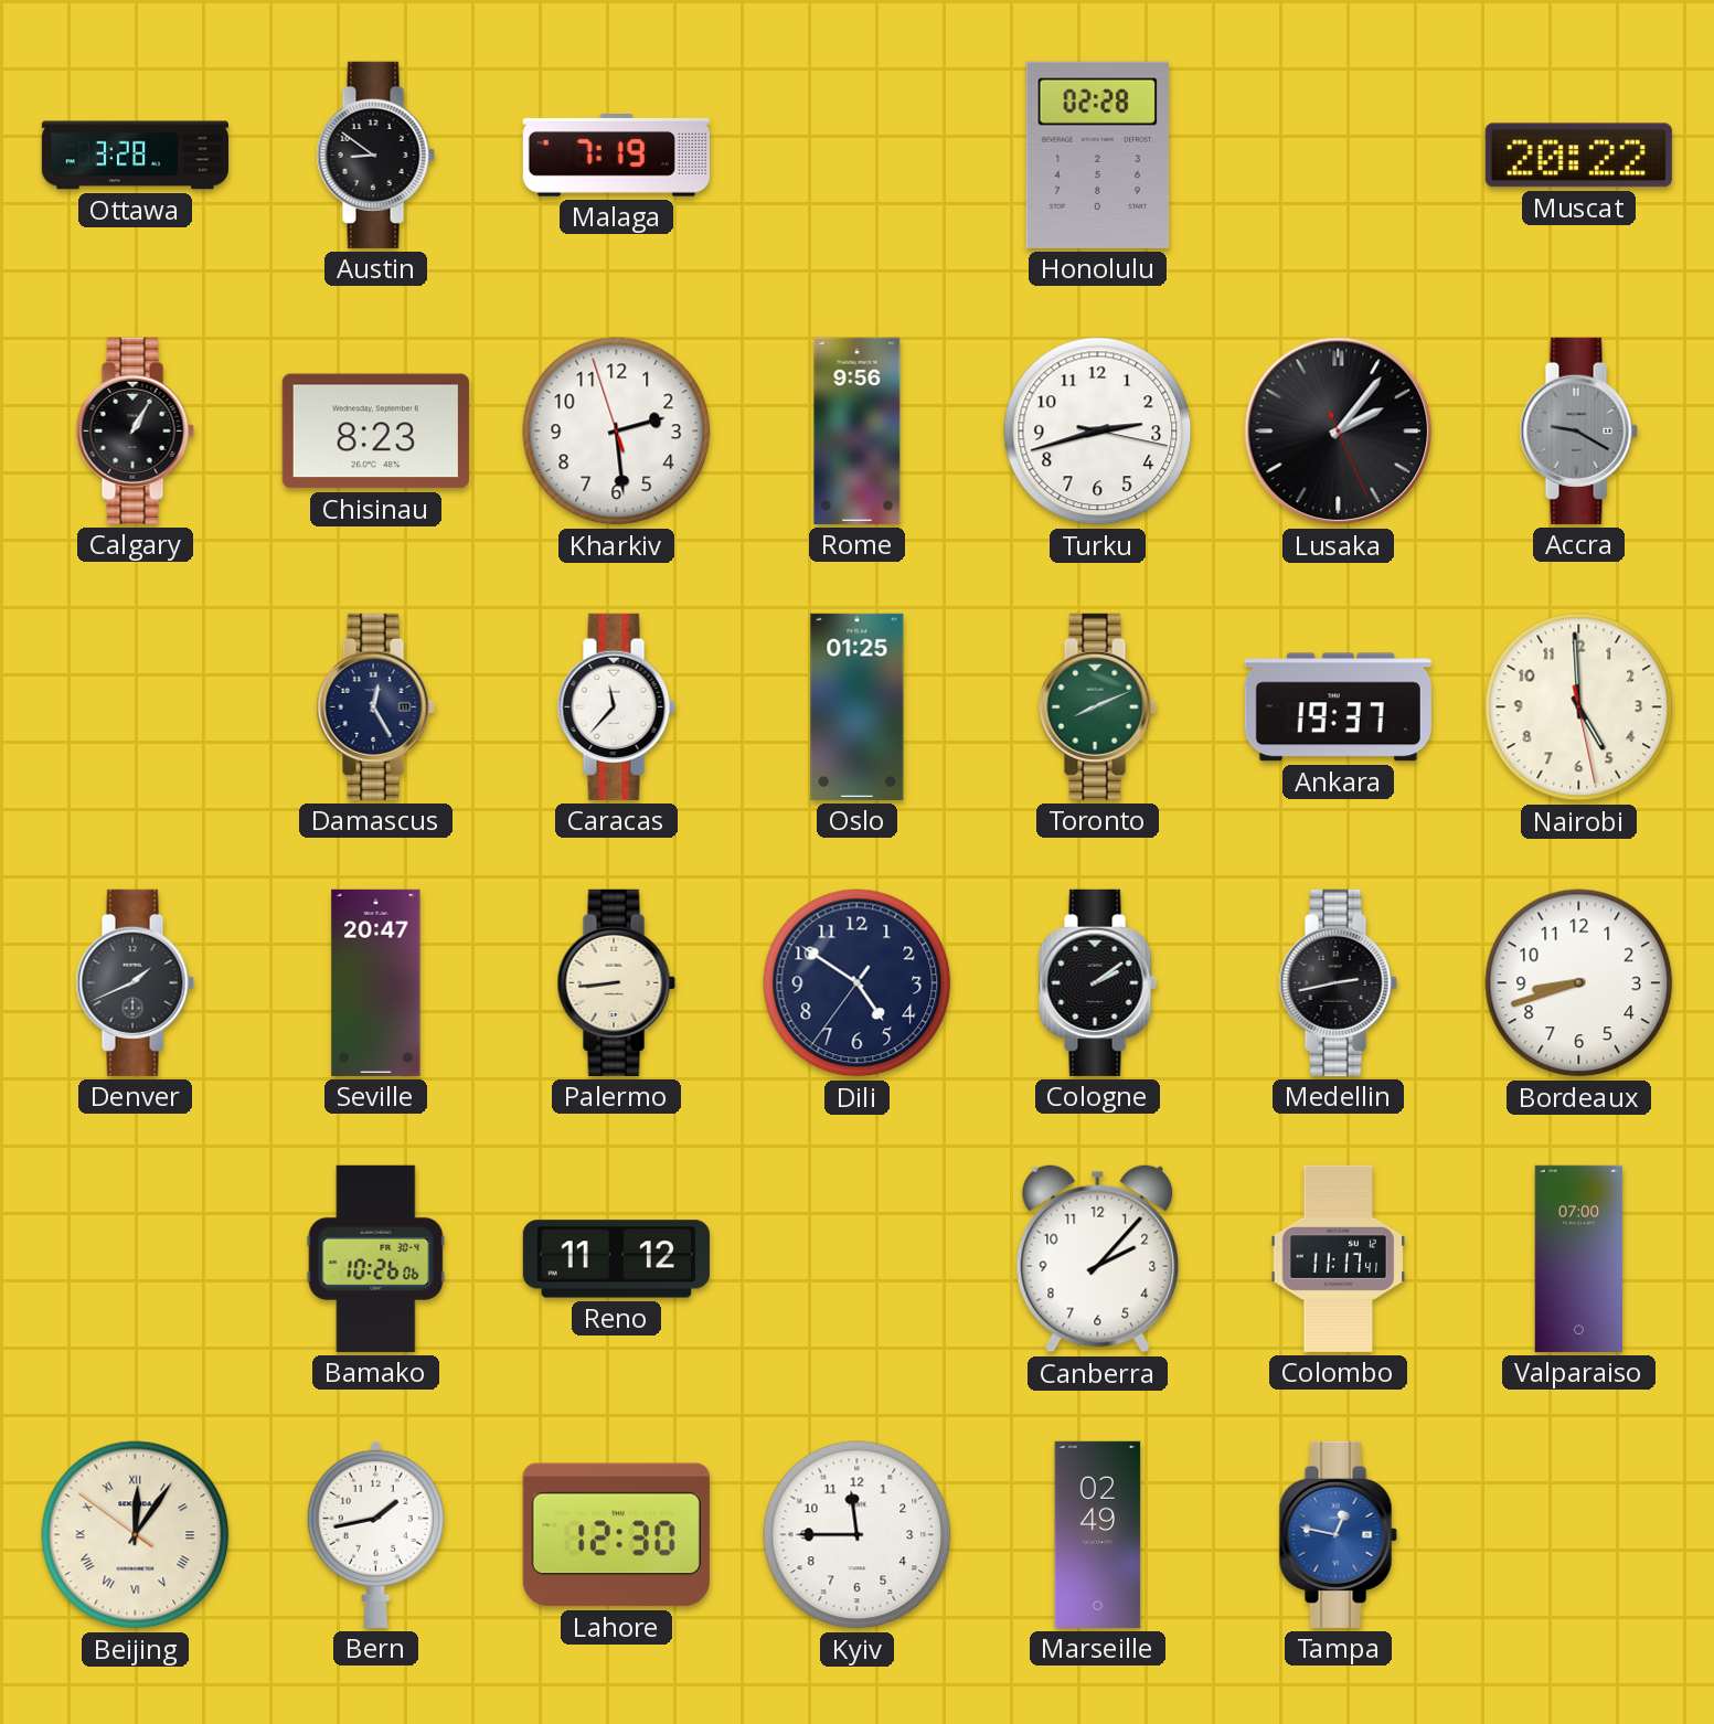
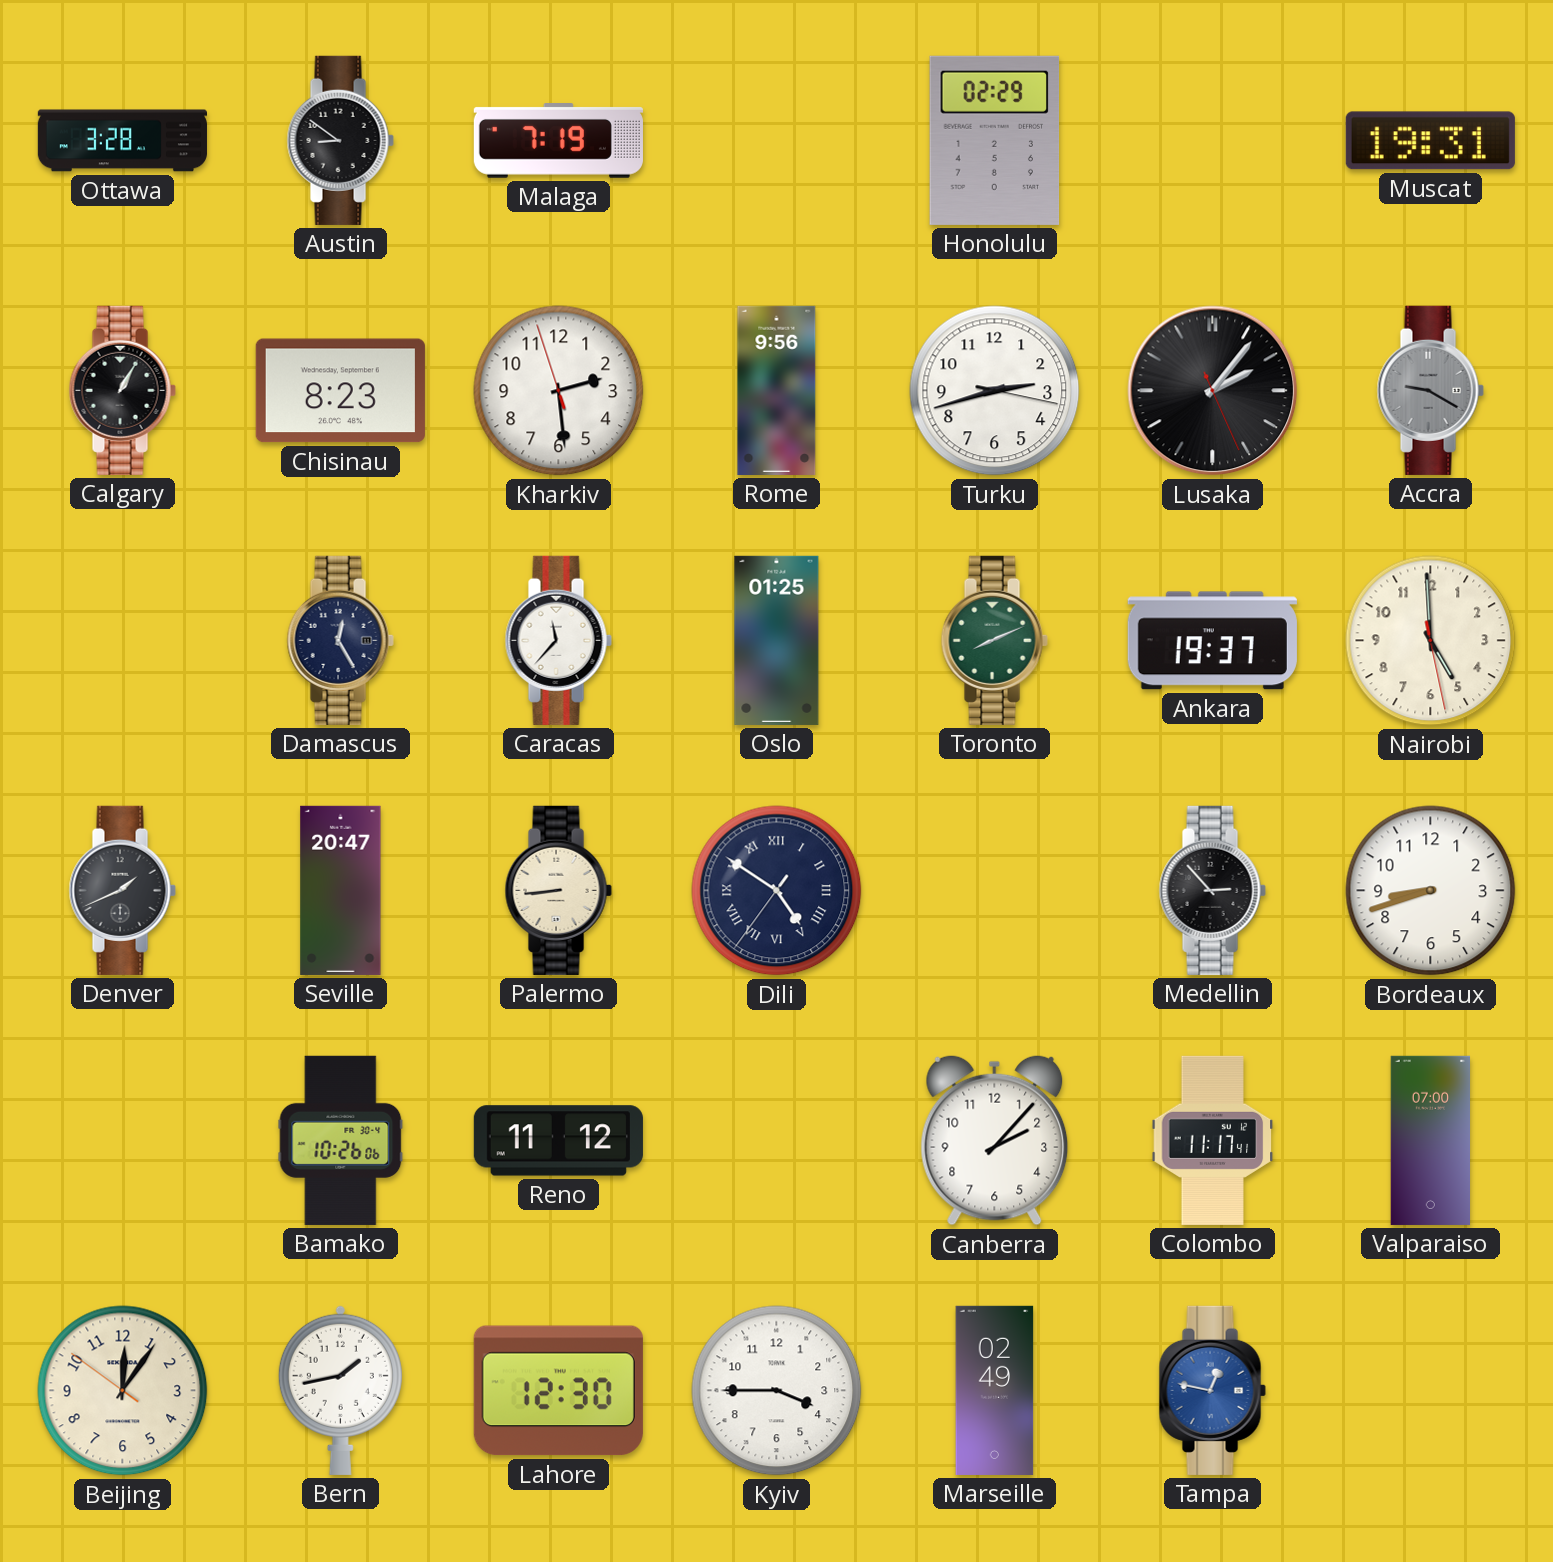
Honolulu: 02:28 -> 02:29 (995, 140)
Muscat: 20:22 -> 19:31 (1430, 141)
Dili numerals: Arabic -> Roman (777, 891)
Cologne: 2:09 -> none (1097, 982)
Medellin: 2:43 -> 2:53 (1212, 890)
Beijing numerals: Roman -> Arabic (123, 1391)
Kyiv: 11:45 -> 3:45 (777, 1391)
